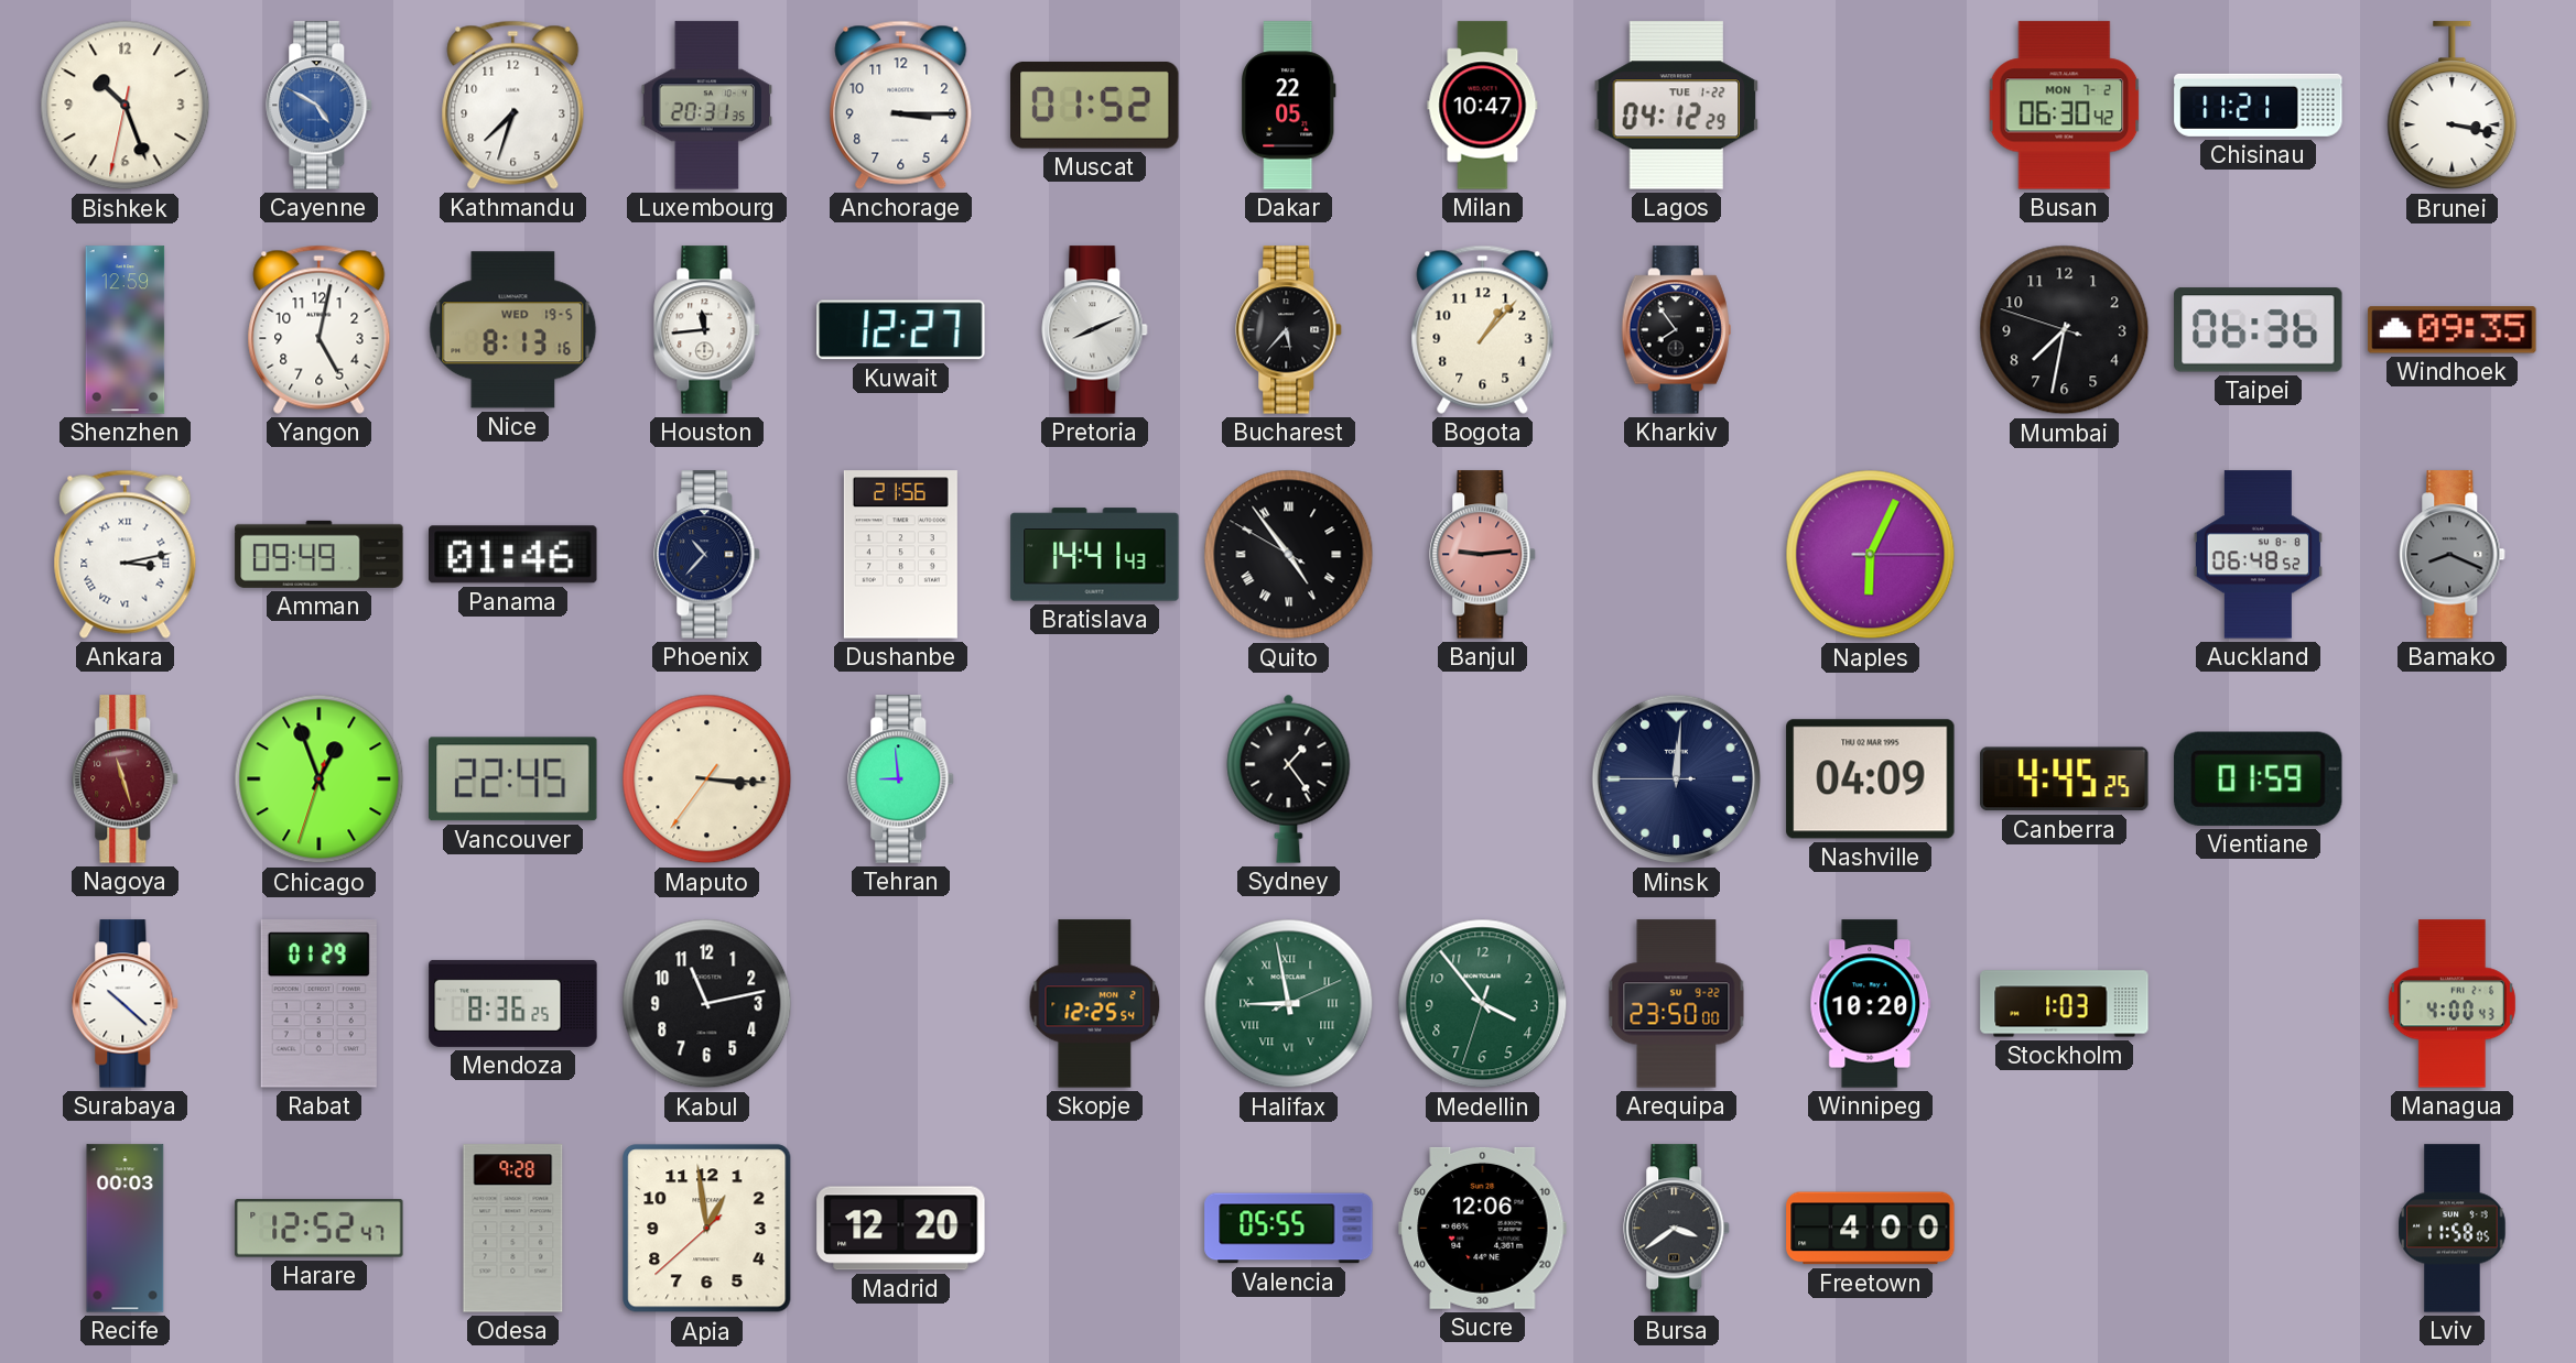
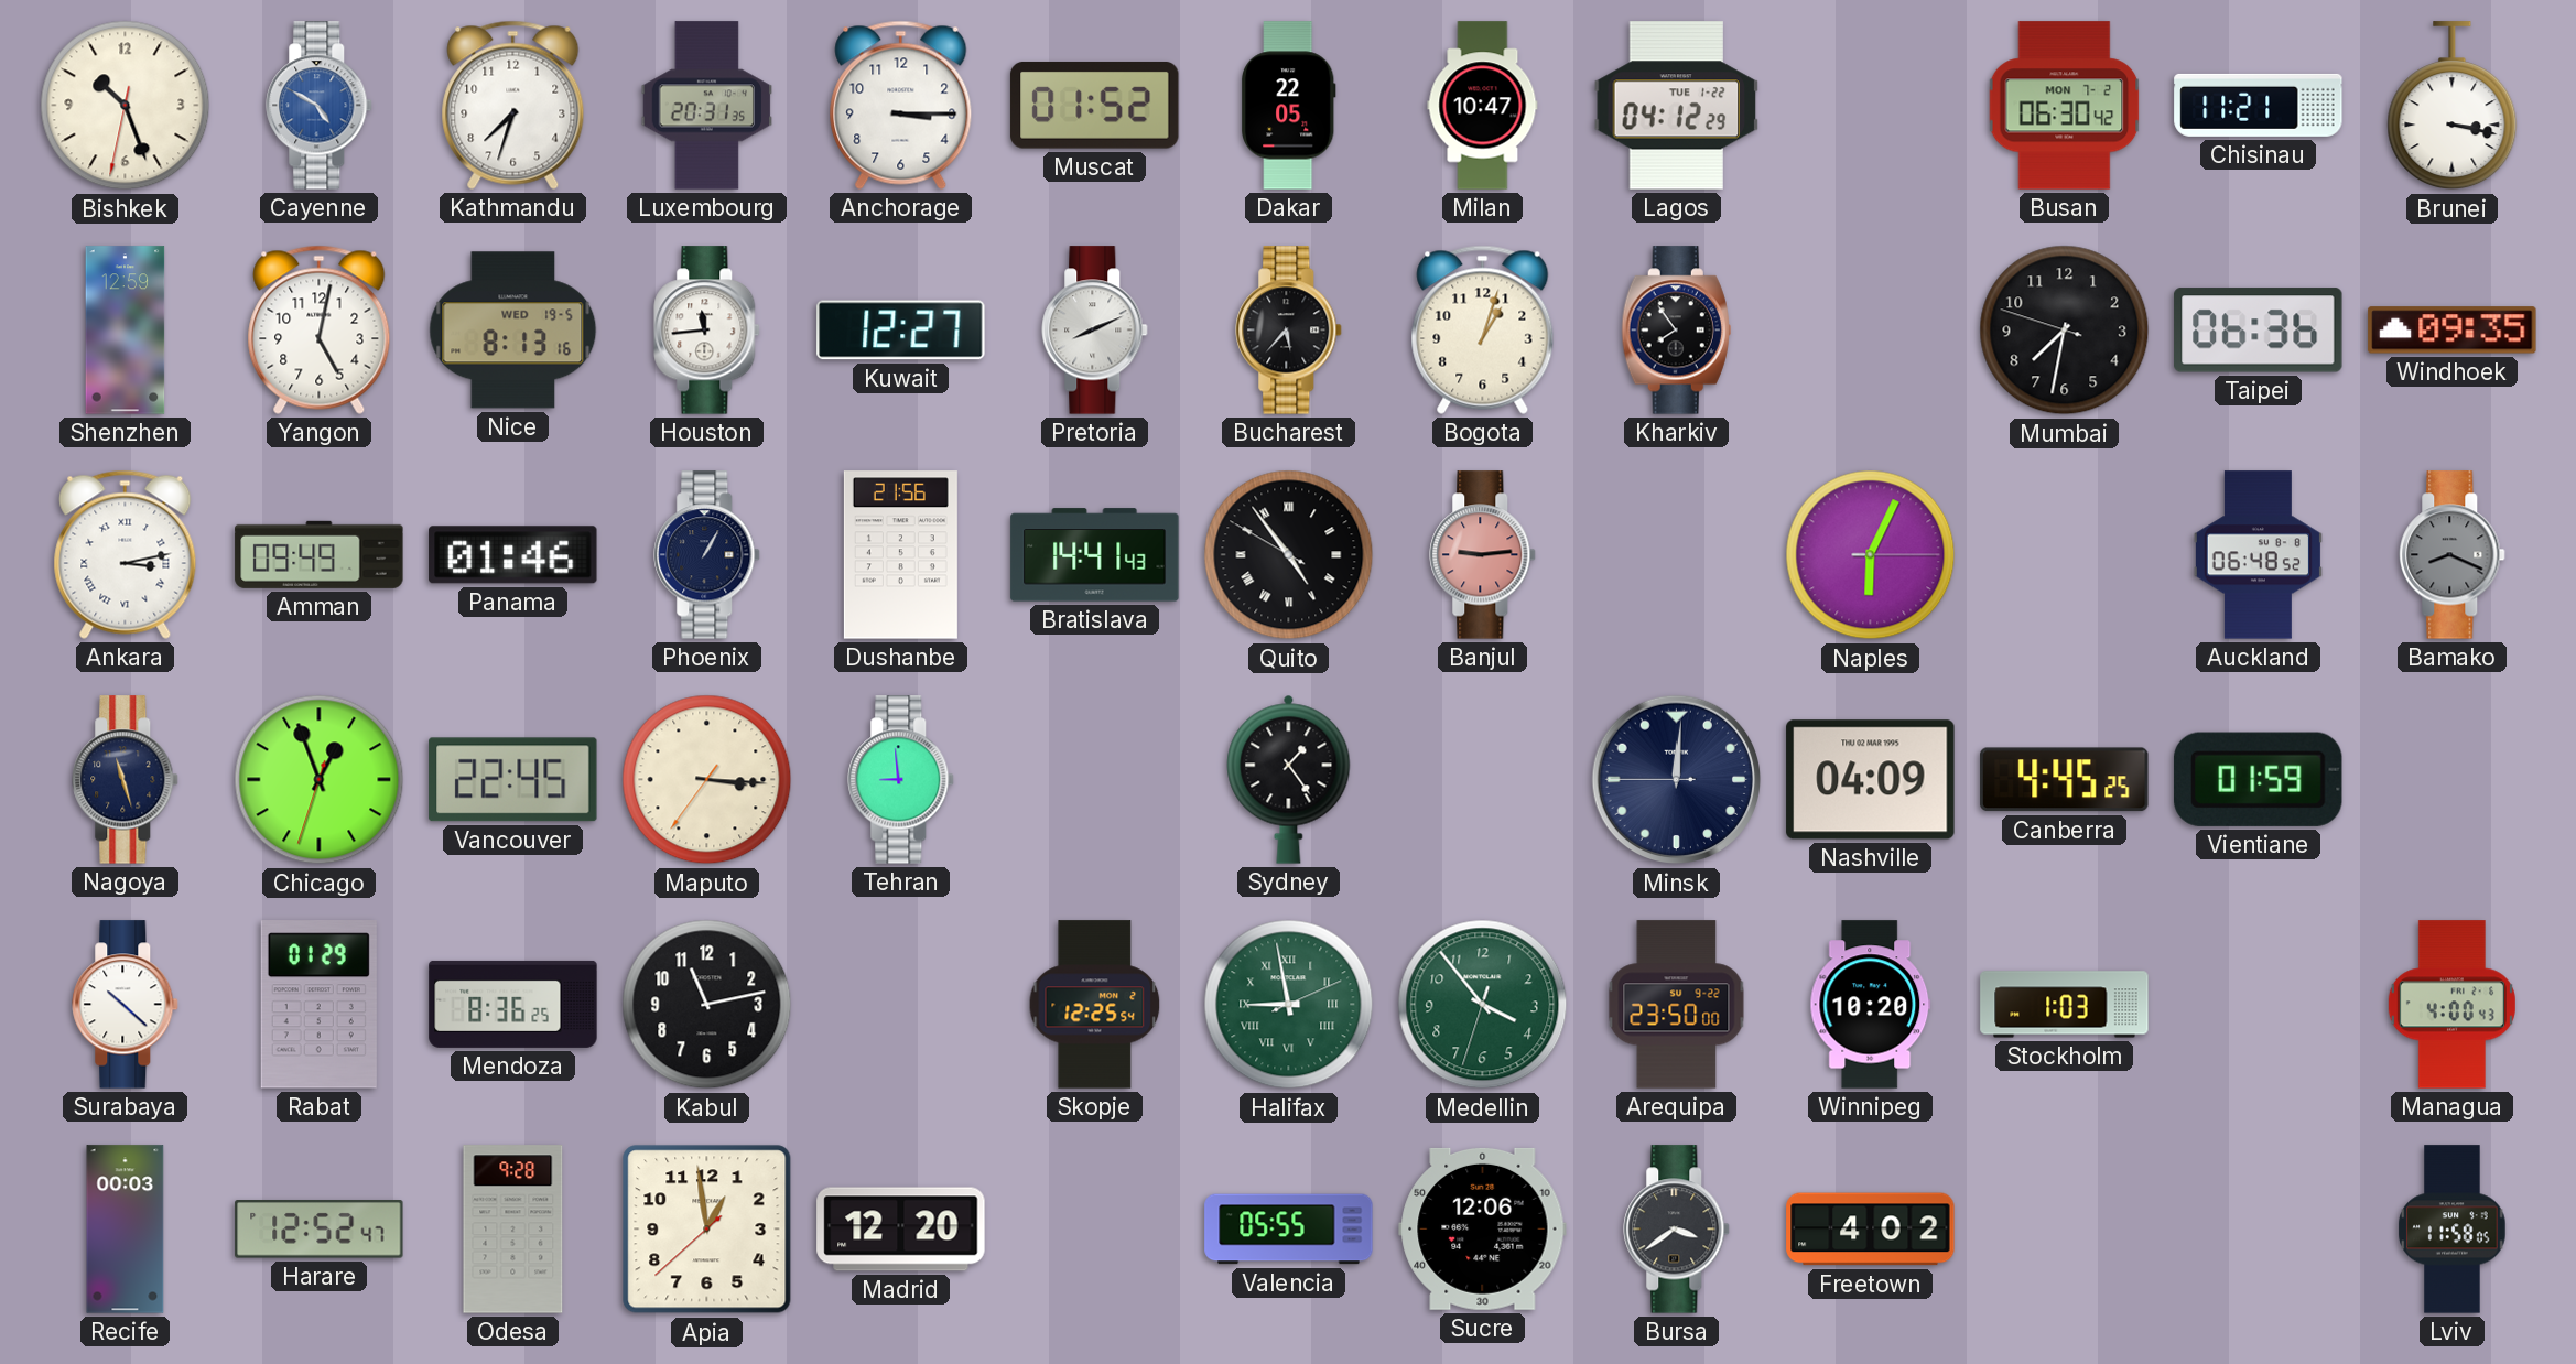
Bogota: 1:07 -> 1:03 (1483, 329)
Phoenix: 10:37 -> 1:05 (707, 555)
Nagoya dial: burgundy -> navy (126, 780)
Freetown: 4:00 -> 4:02 (1871, 1230)
